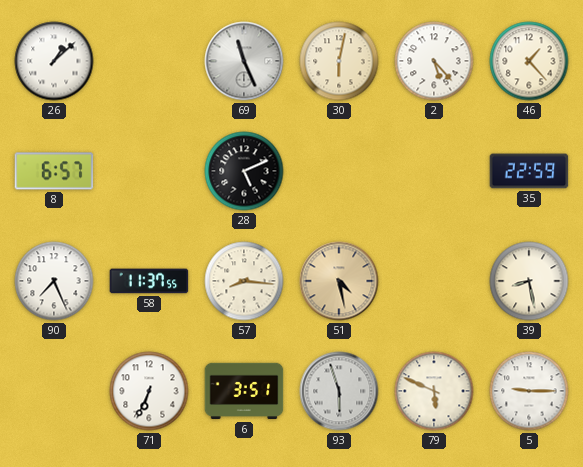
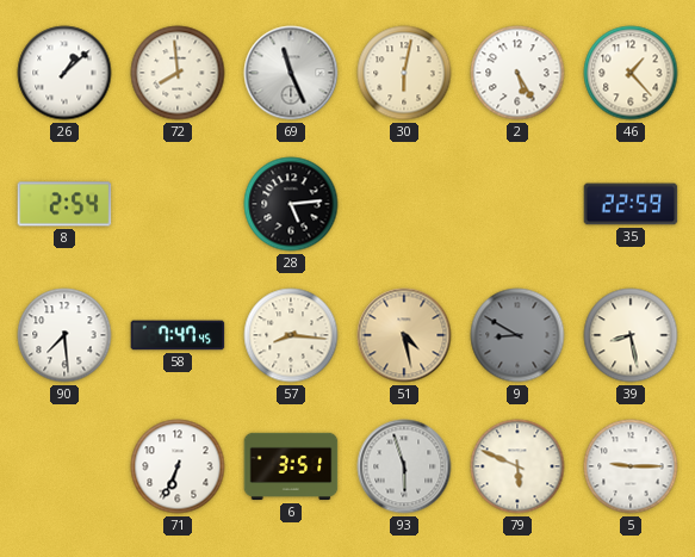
72: none -> 7:59 (178, 73)
2: 5:23 -> 5:25 (517, 73)
8: 6:57 -> 2:54 (64, 204)
28: 5:11 -> 5:14 (291, 204)
90: 7:26 -> 7:29 (64, 335)
58: 11:37 -> 7:47 (178, 335)
9: none -> 8:50 (517, 335)
